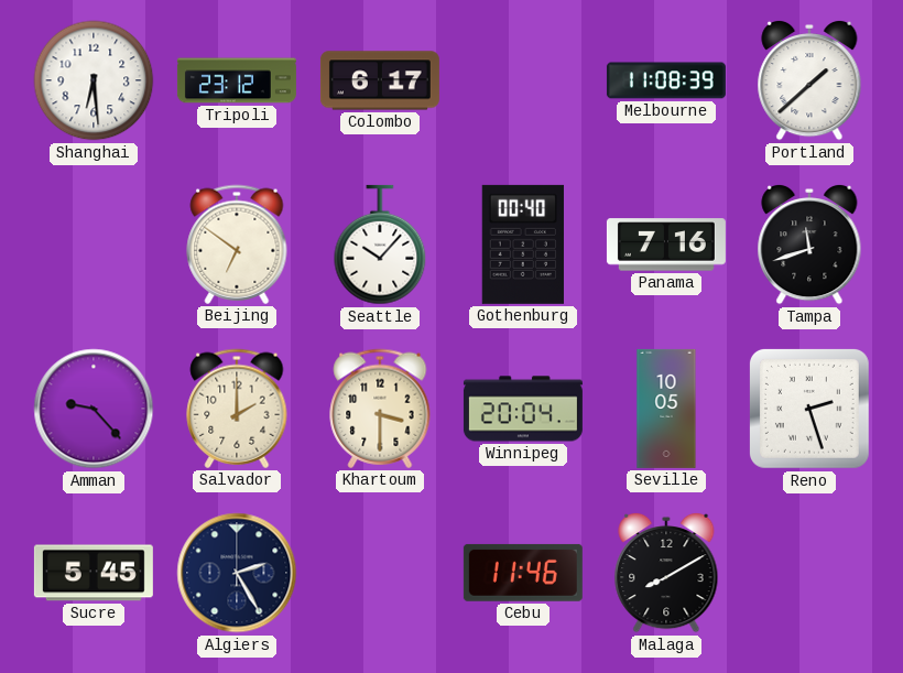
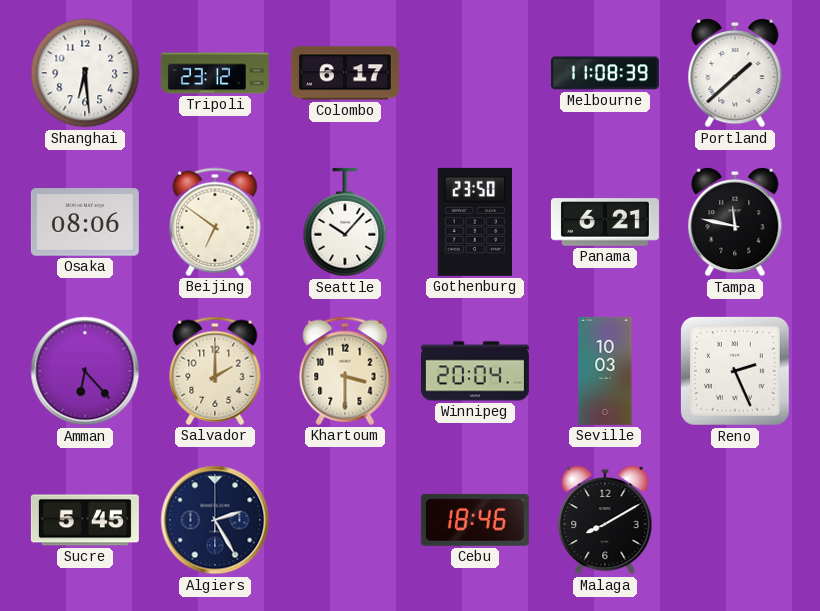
Osaka: none -> 08:06 (85, 222)
Gothenburg: 00:40 -> 23:50 (475, 222)
Panama: 7:16 -> 6:21 (605, 222)
Tampa: 11:42 -> 11:47 (735, 222)
Amman: 9:23 -> 6:23 (85, 371)
Seville: 10:05 -> 10:03 (605, 371)
Reno: 2:27 -> 2:26 (735, 371)
Cebu: 11:46 -> 18:46 (475, 520)
